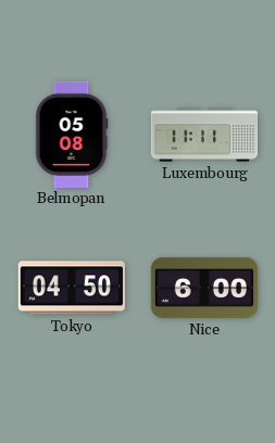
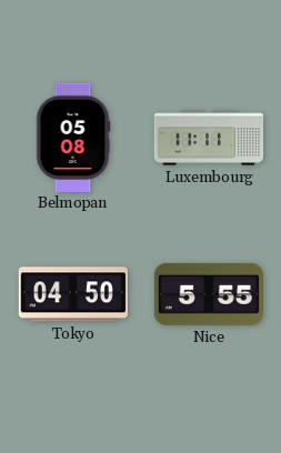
Nice: 6:00 -> 5:55 (209, 294)
